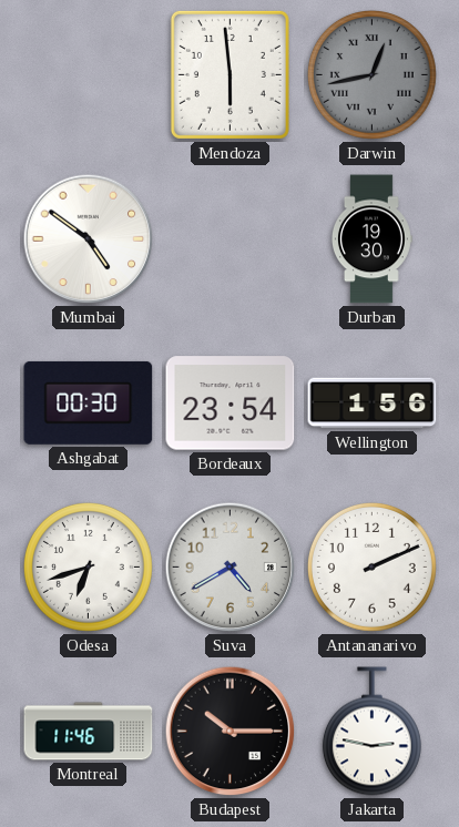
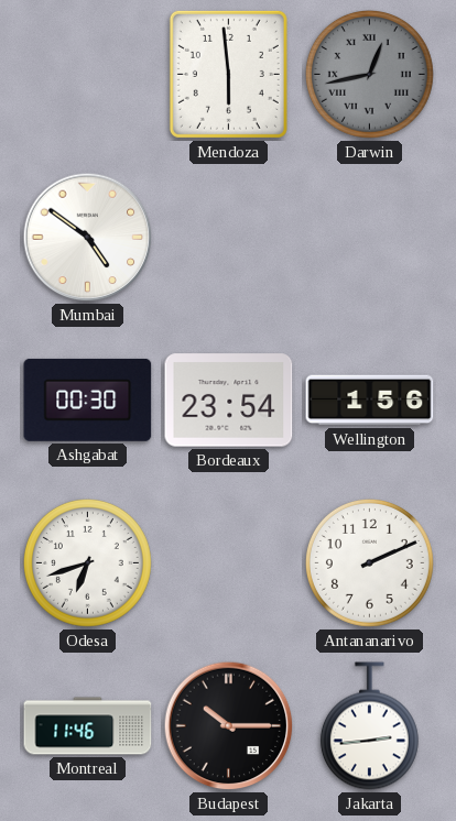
Durban: 19:30 -> none (373, 239)
Suva: 4:40 -> none (231, 568)
Jakarta: 2:47 -> 2:44 (369, 726)
